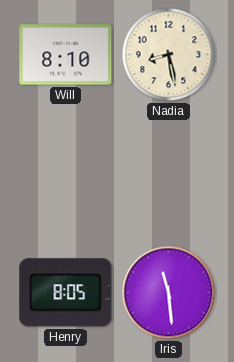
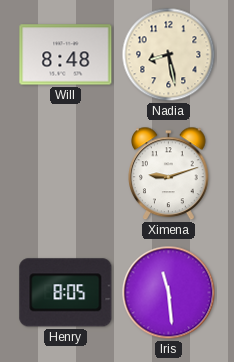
Will: 8:10 -> 8:48 (66, 55)
Ximena: none -> 9:12 (169, 174)
